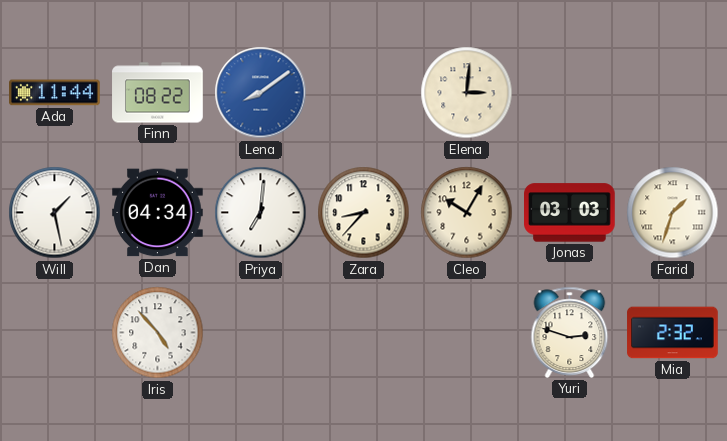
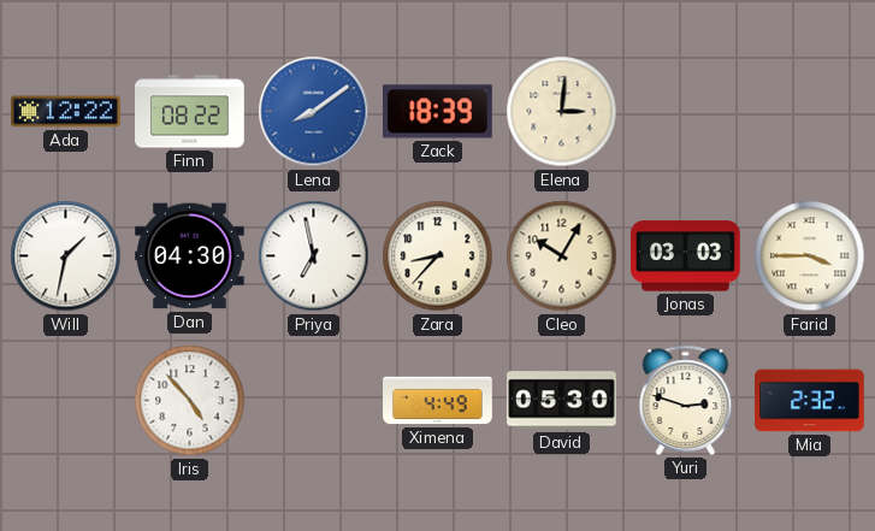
Ada: 11:44 -> 12:22 (66, 112)
Zack: none -> 18:39 (438, 112)
Will: 1:28 -> 1:32 (66, 256)
Dan: 04:34 -> 04:30 (190, 256)
Priya: 7:01 -> 6:58 (314, 256)
Farid: 1:33 -> 3:45 (810, 256)
Ximena: none -> 4:49 (438, 401)
David: none -> 05:30 (562, 401)
